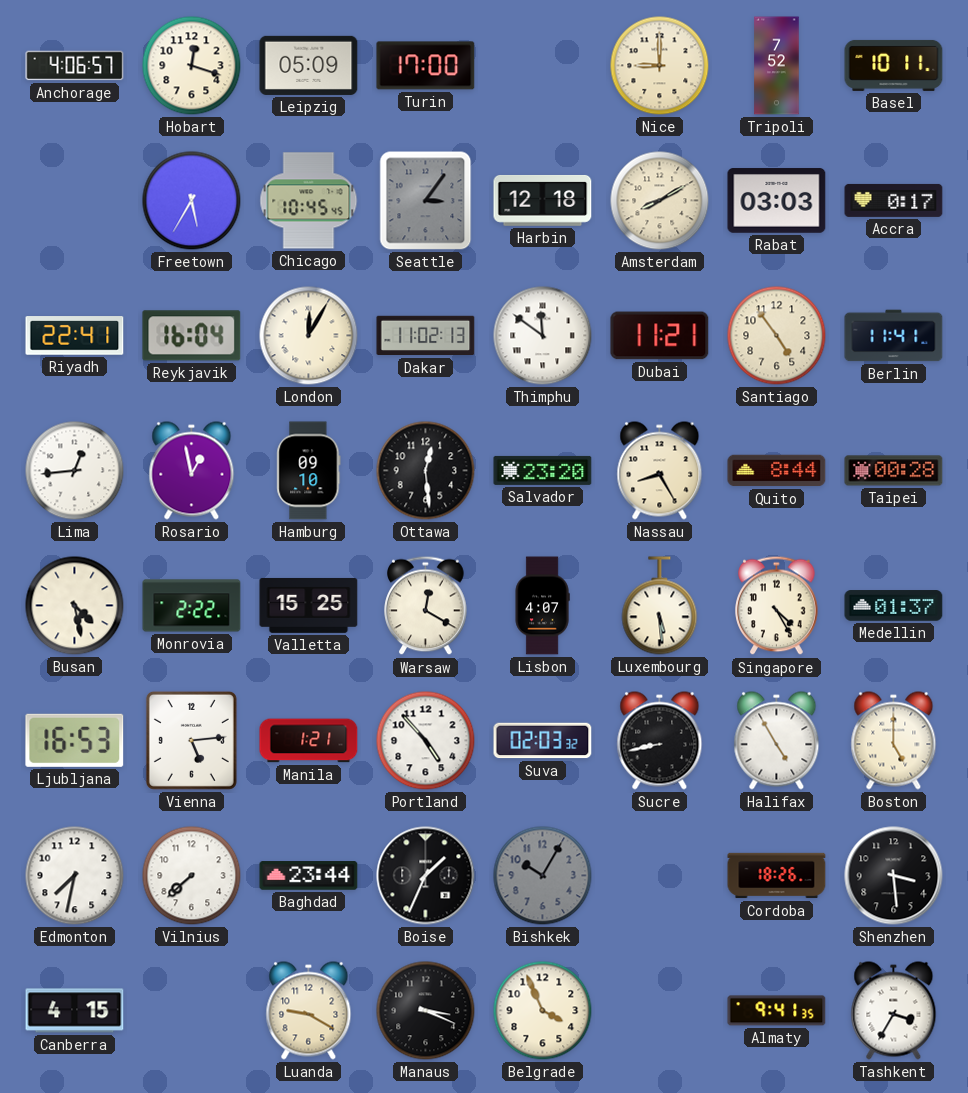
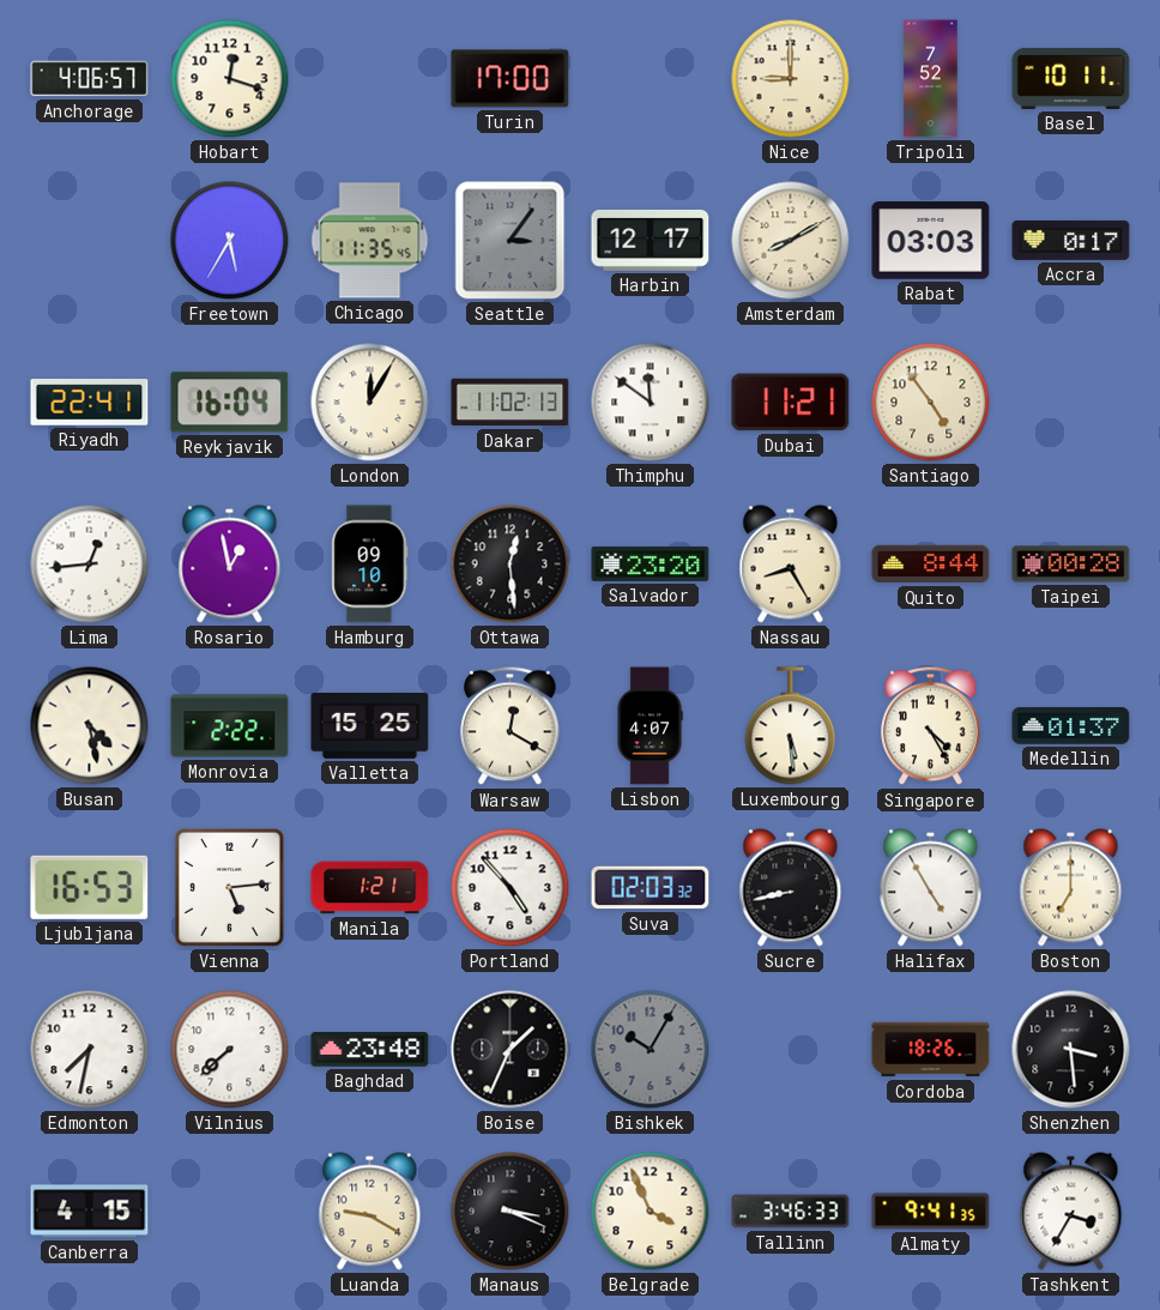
Leipzig: 05:09 -> none (309, 65)
Chicago: 10:45 -> 11:35 (370, 241)
Harbin: 12:18 -> 12:17 (651, 240)
Berlin: 11:41 -> none (894, 336)
Boston: 5:00 -> 7:00 (1071, 888)
Baghdad: 23:44 -> 23:48 (370, 1050)
Tallinn: none -> 3:46 (791, 1212)
